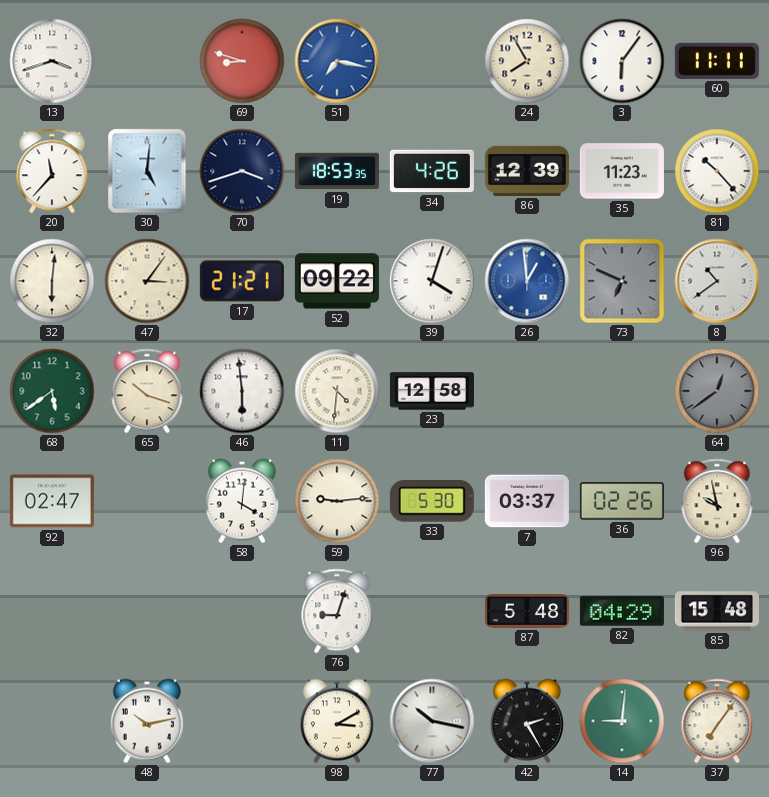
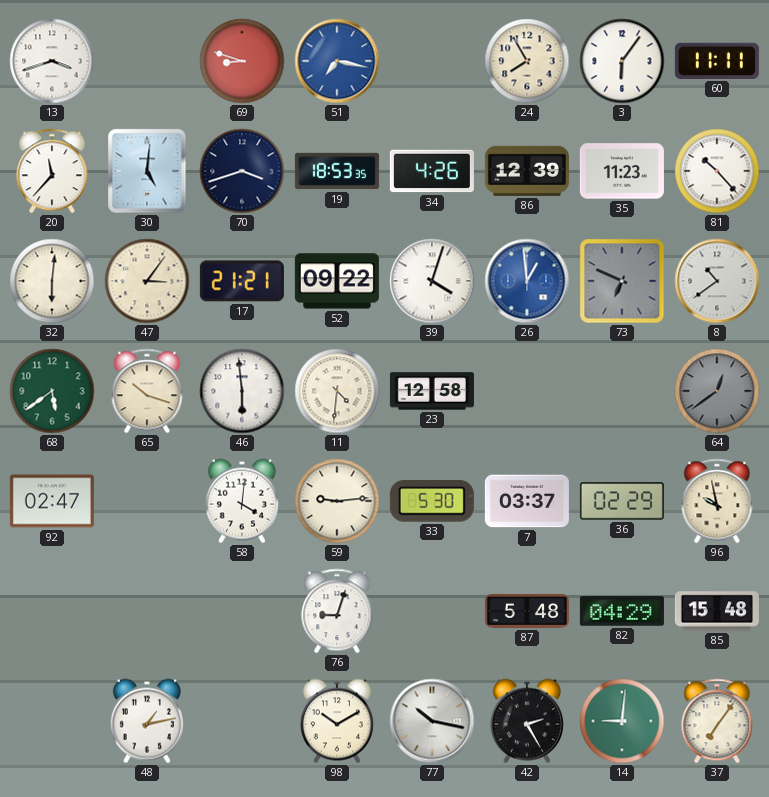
36: 02:26 -> 02:29 (622, 501)
48: 10:13 -> 1:13 (147, 721)
98: 3:10 -> 10:10 (337, 721)
